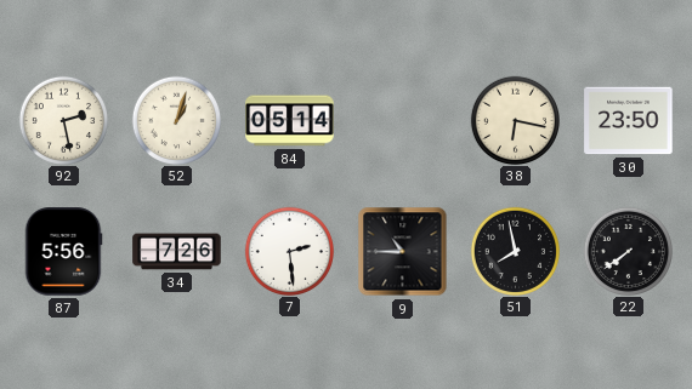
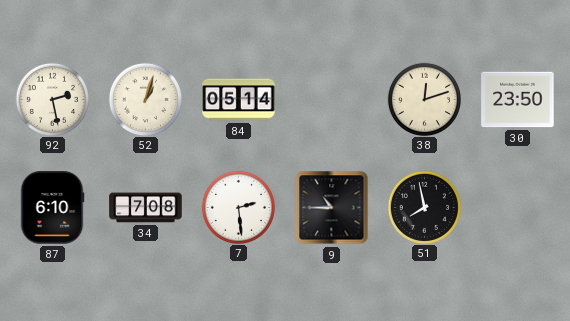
38: 6:17 -> 12:12 (424, 99)
87: 5:56 -> 6:10 (52, 208)
34: 7:26 -> 7:08 (146, 208)
22: 7:39 -> none (628, 251)
